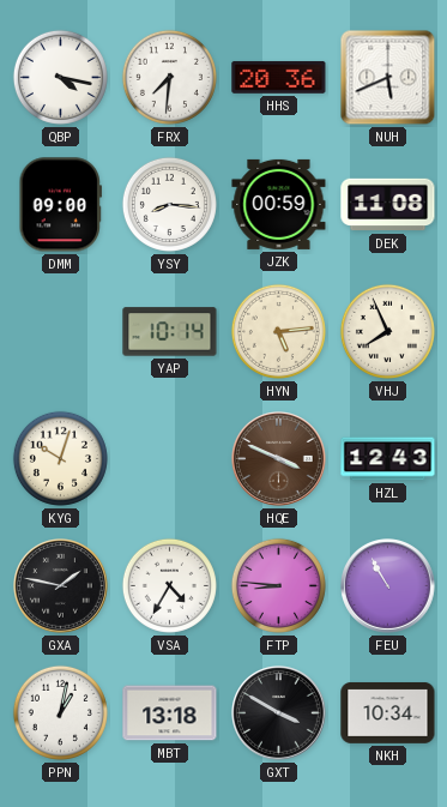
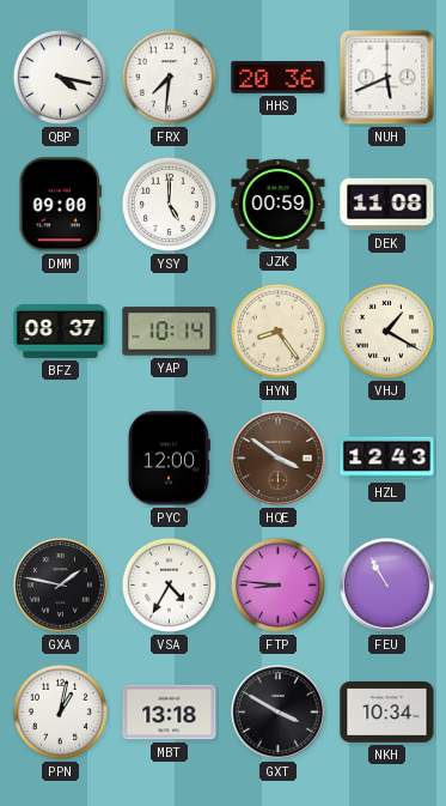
YSY: 8:16 -> 5:00 (169, 204)
BFZ: none -> 08:37 (61, 331)
HYN: 5:14 -> 8:24 (277, 331)
VHJ: 7:56 -> 1:20 (386, 331)
KYG: 10:03 -> none (60, 458)
PYC: none -> 12:00 (169, 459)
HQE: 3:49 -> 3:51 (279, 459)
